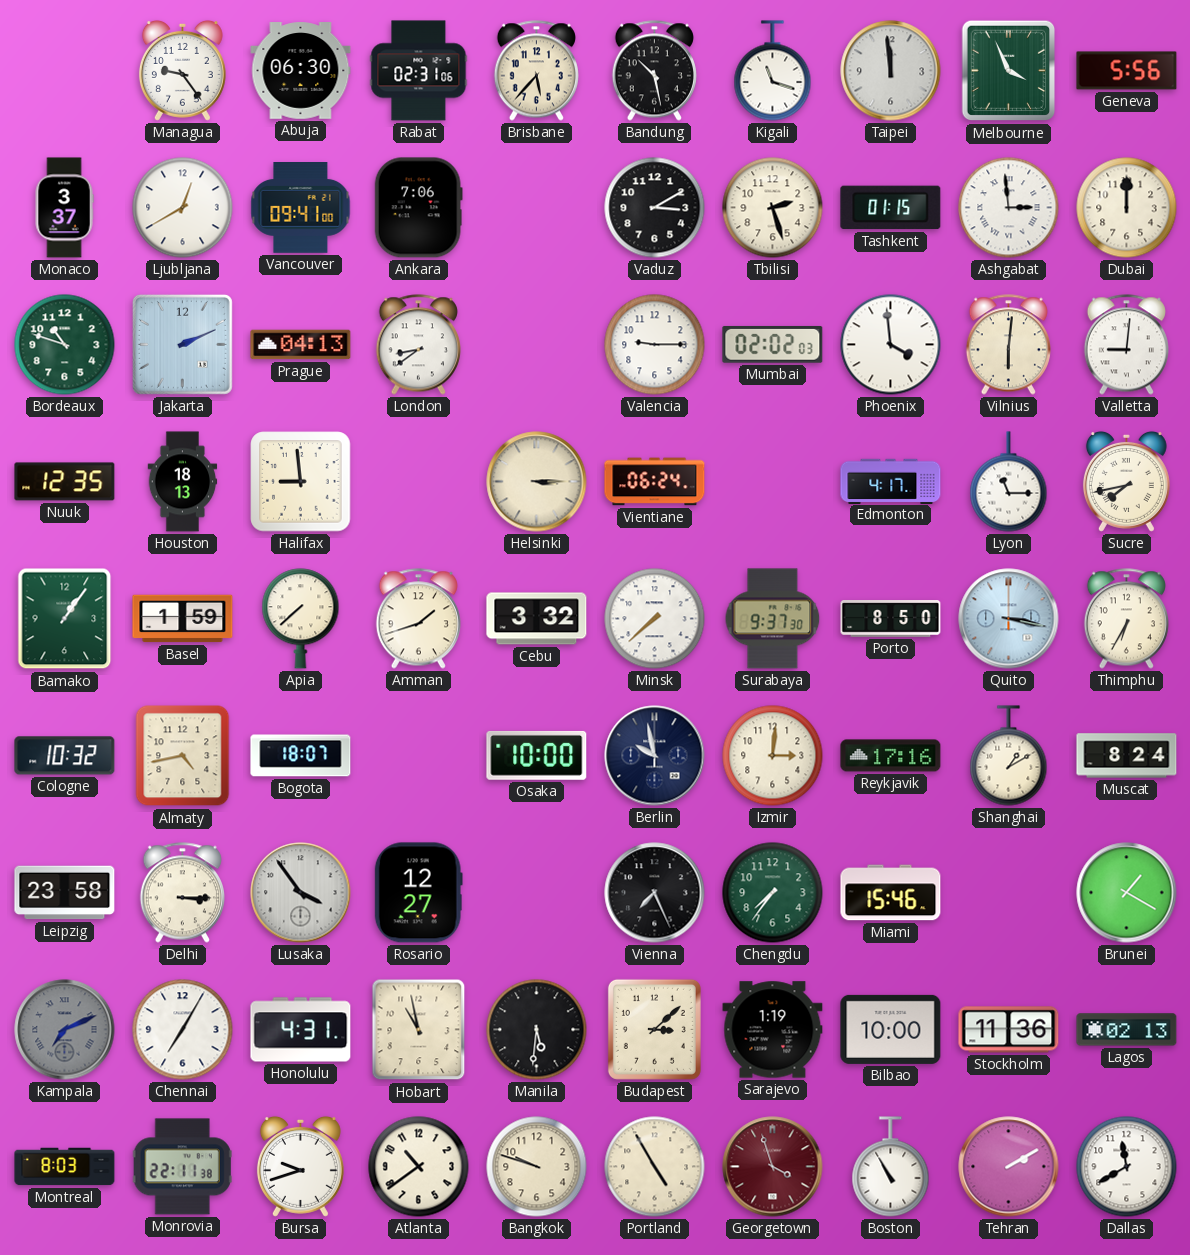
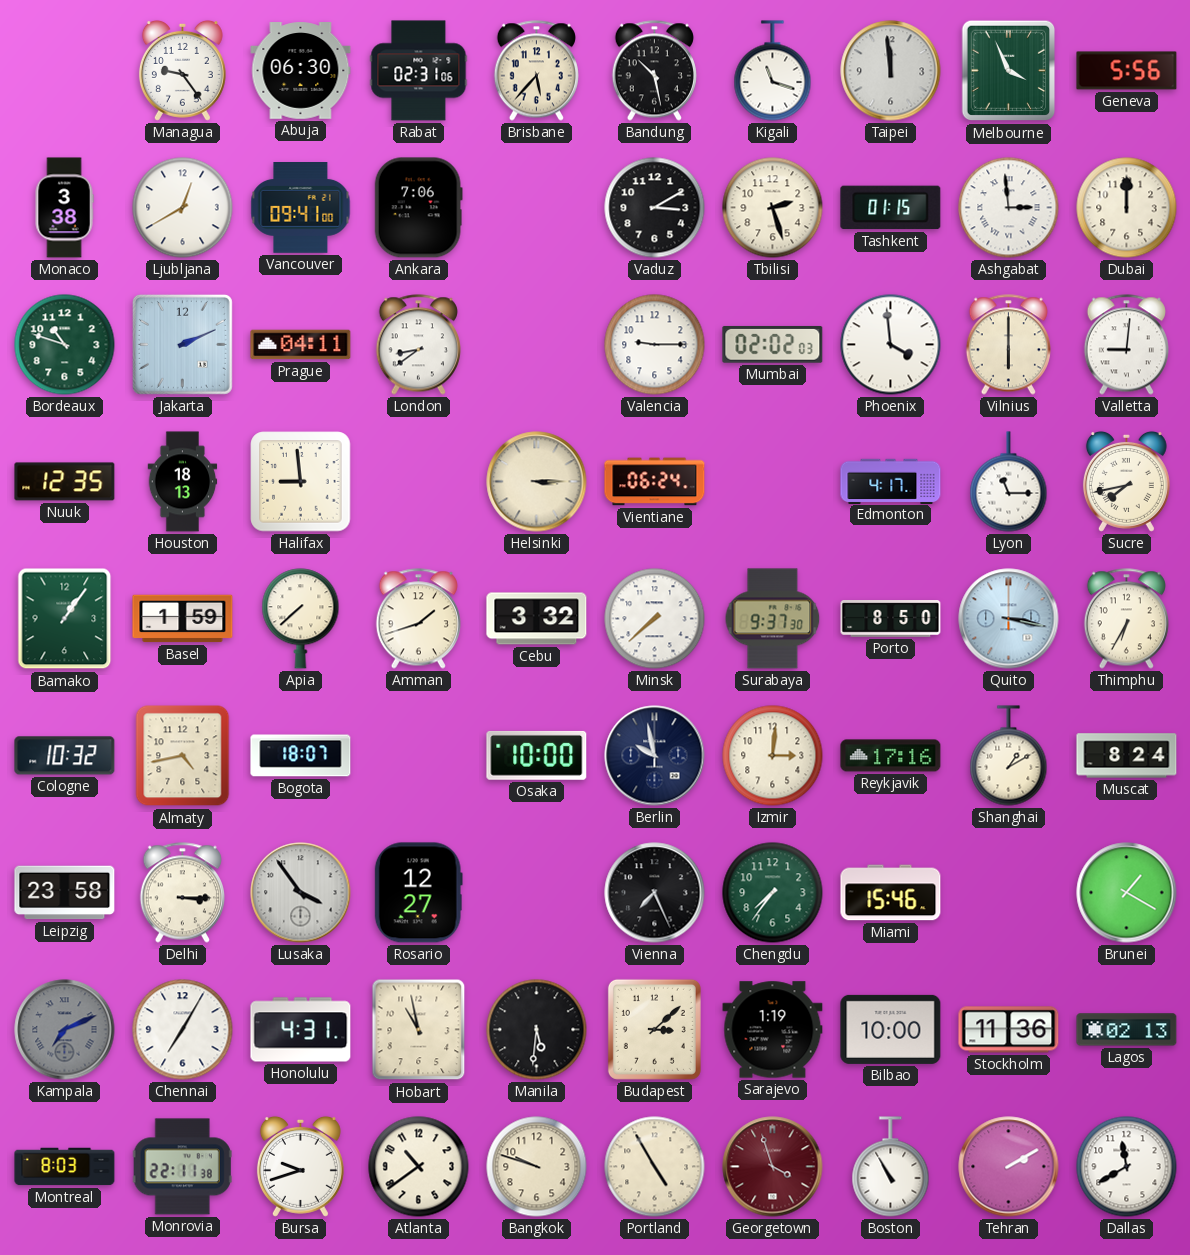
Monaco: 3:37 -> 3:38 (64, 208)
Prague: 04:13 -> 04:11 (301, 345)
Vilnius: 6:01 -> 6:00 (1008, 345)
